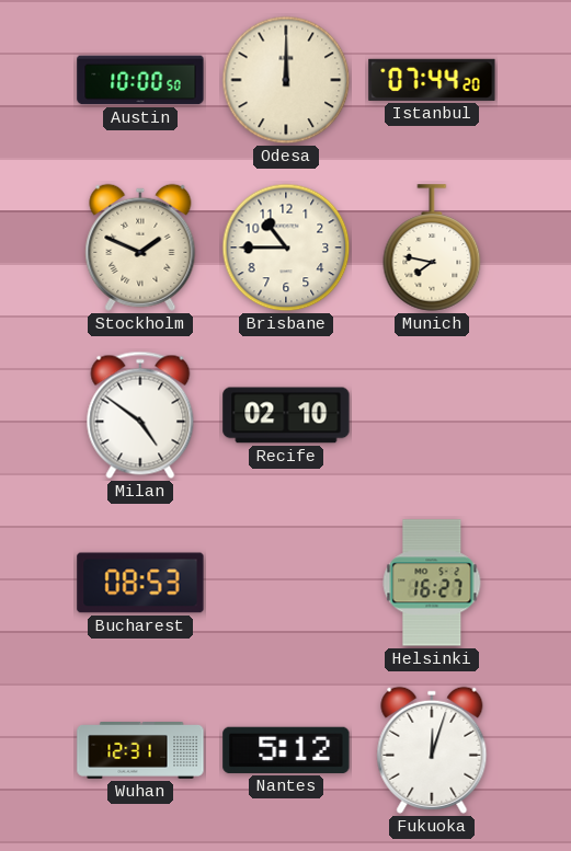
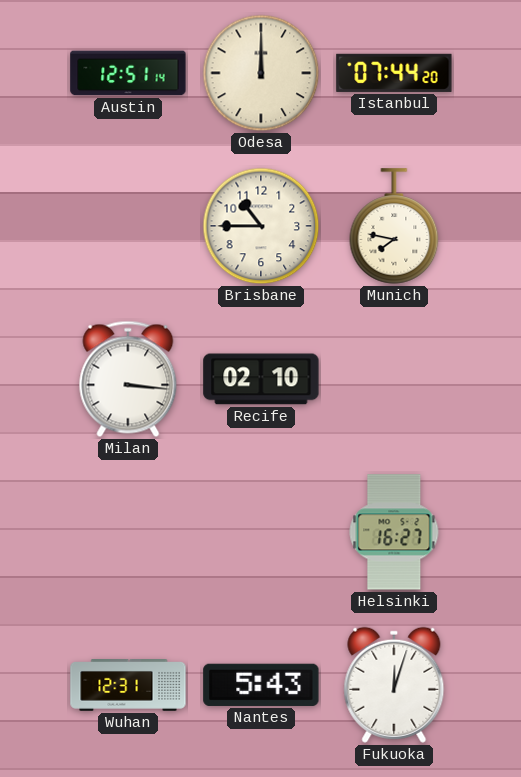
Austin: 10:00 -> 12:51 (128, 73)
Stockholm: 1:49 -> none (140, 248)
Milan: 4:51 -> 3:16 (128, 379)
Bucharest: 08:53 -> none (140, 583)
Nantes: 5:12 -> 5:43 (261, 685)
